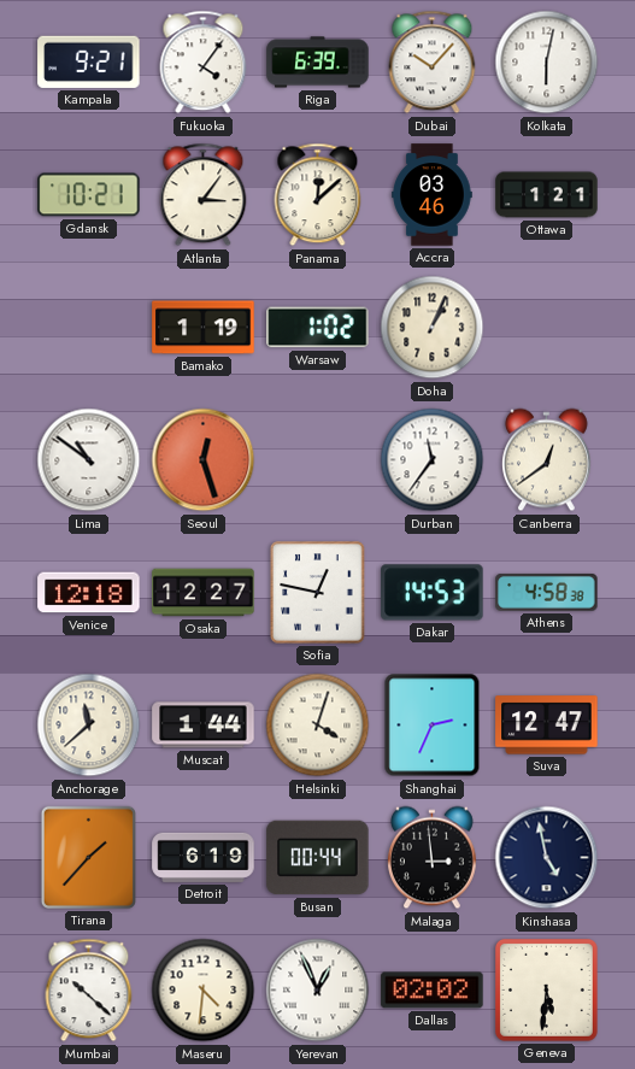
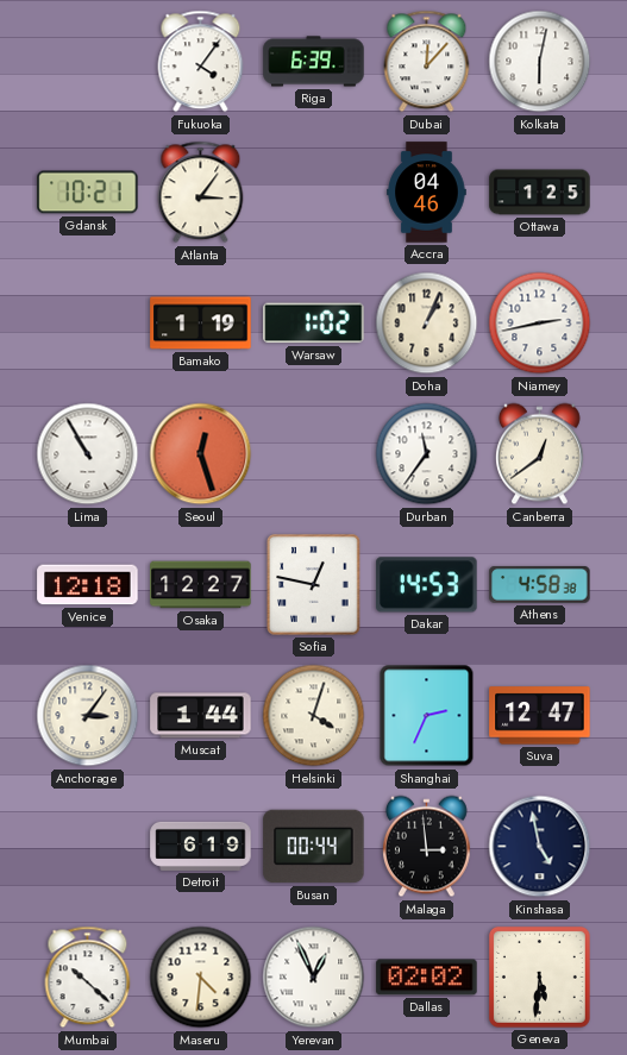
Kampala: 9:21 -> none (89, 61)
Dubai: 10:07 -> 12:07 (427, 62)
Panama: 12:08 -> none (318, 195)
Accra: 03:46 -> 04:46 (427, 193)
Ottawa: 1:21 -> 1:25 (540, 193)
Niamey: none -> 2:43 (540, 324)
Lima: 10:51 -> 10:55 (88, 454)
Anchorage: 11:38 -> 3:06 (88, 716)
Tirana: 1:37 -> none (88, 857)
